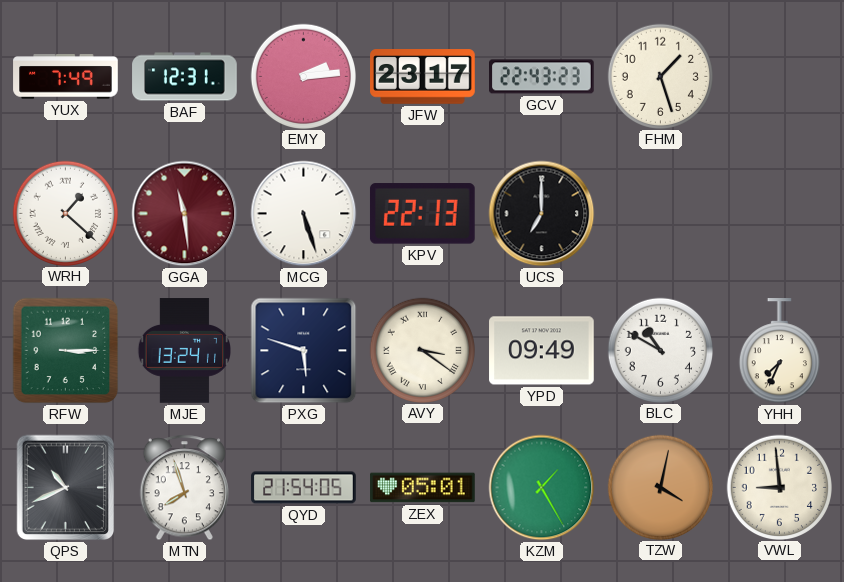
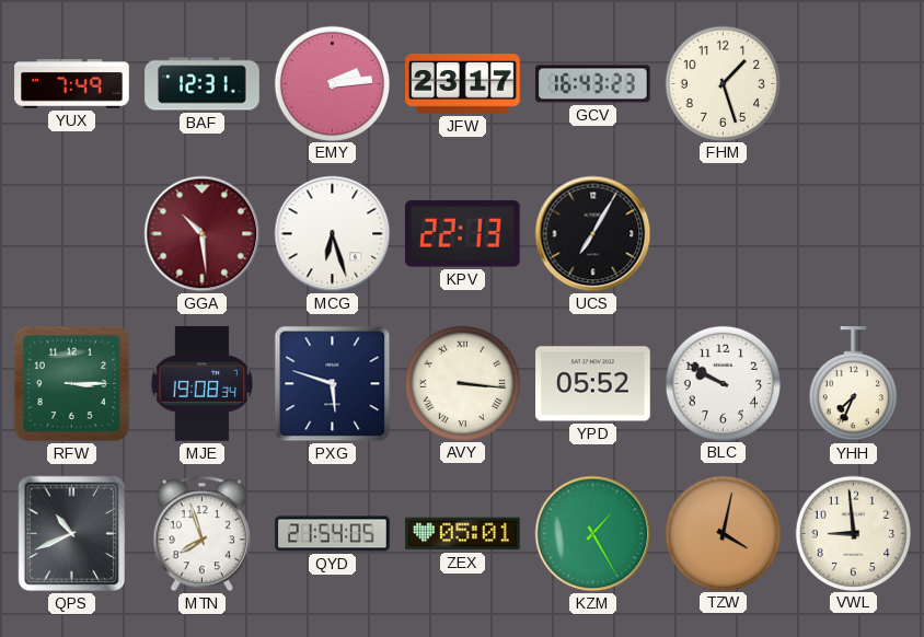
GCV: 22:43 -> 16:43 (593, 84)
WRH: 1:22 -> none (65, 213)
GGA: 11:29 -> 10:29 (203, 234)
MCG: 5:27 -> 6:27 (333, 234)
UCS: 7:00 -> 7:05 (593, 234)
MJE: 13:24 -> 19:08 (201, 384)
AVY: 3:21 -> 3:16 (462, 383)
YPD: 09:49 -> 05:52 (593, 384)
BLC: 10:50 -> 9:50 (723, 383)
